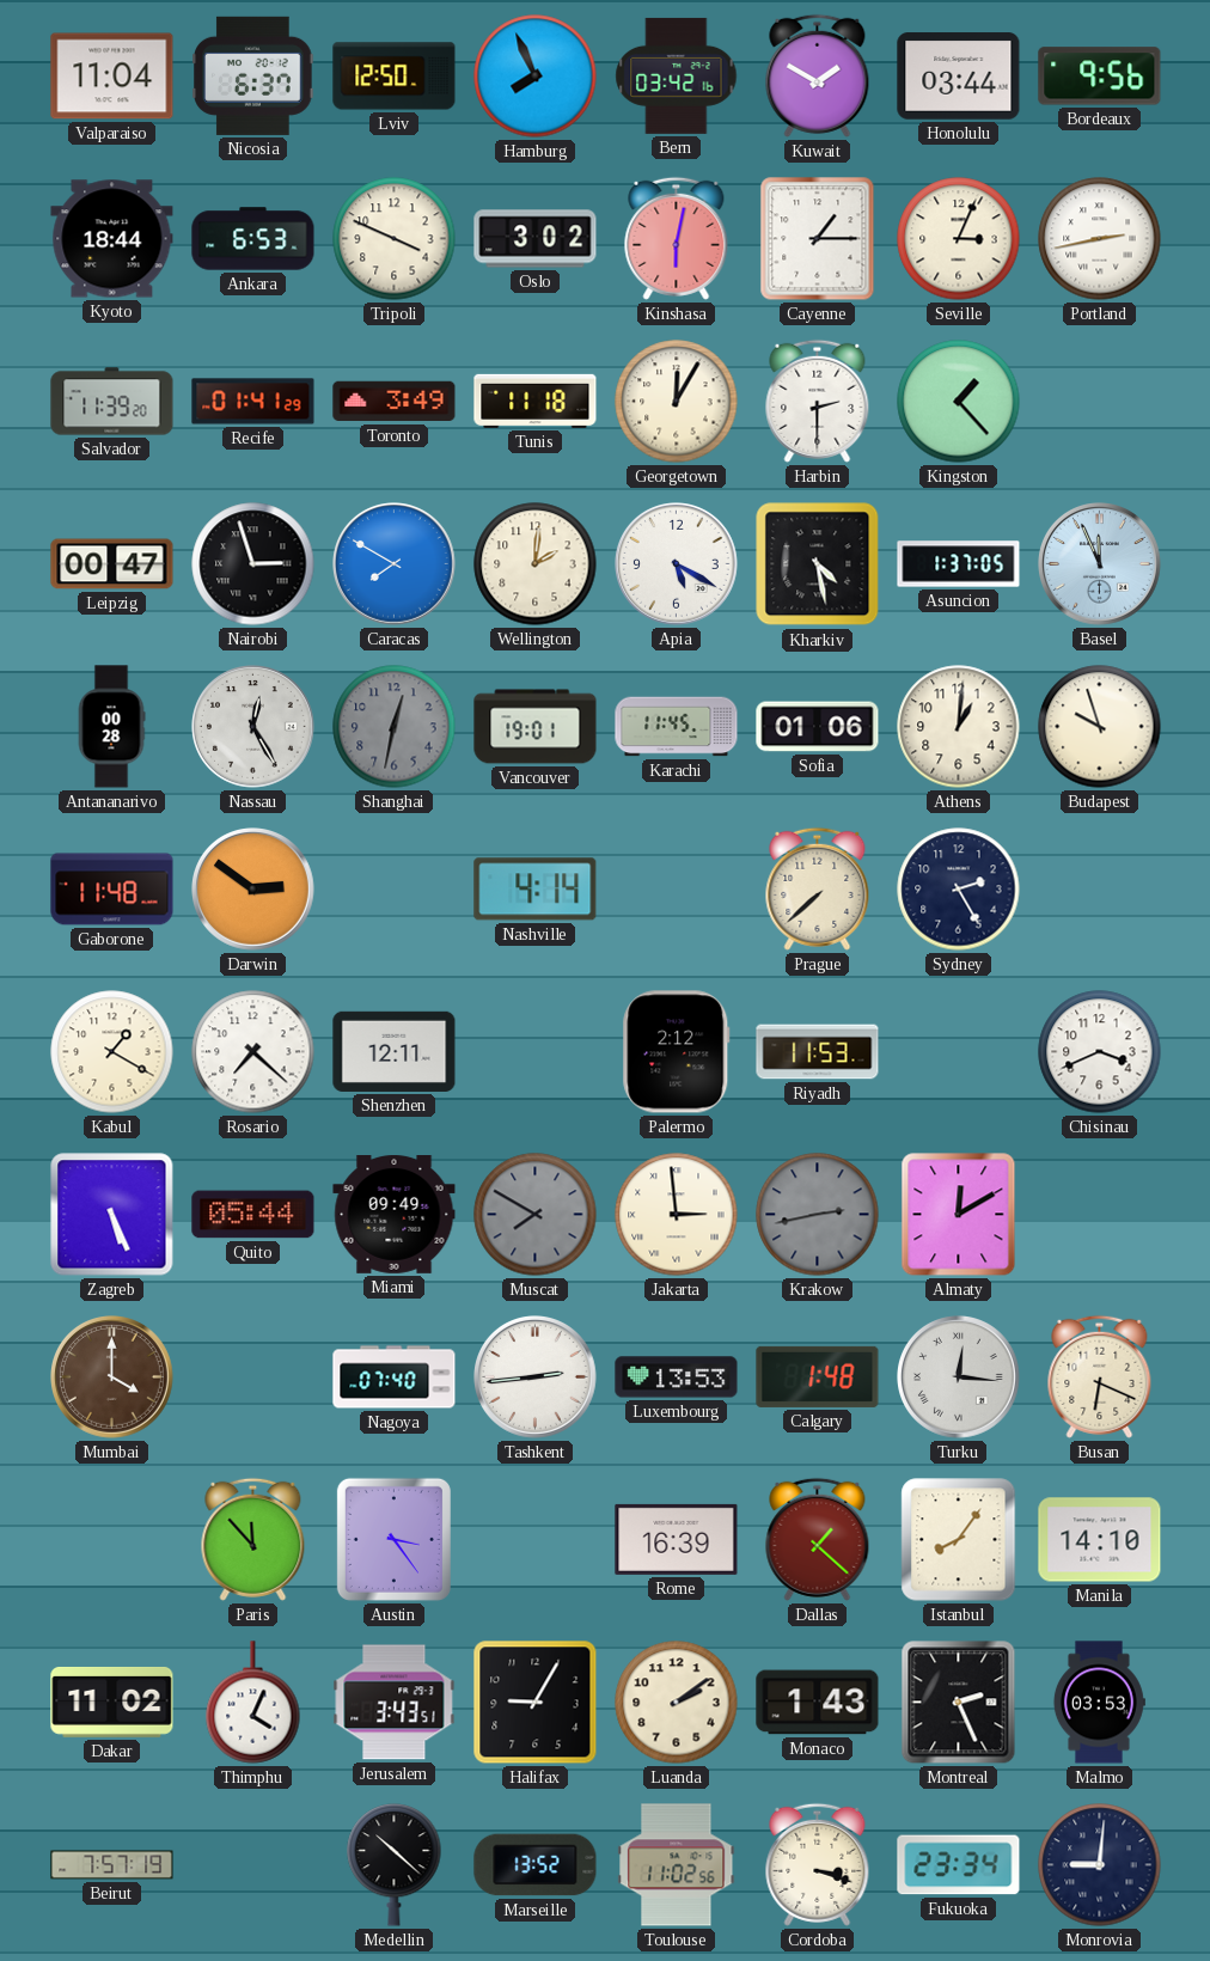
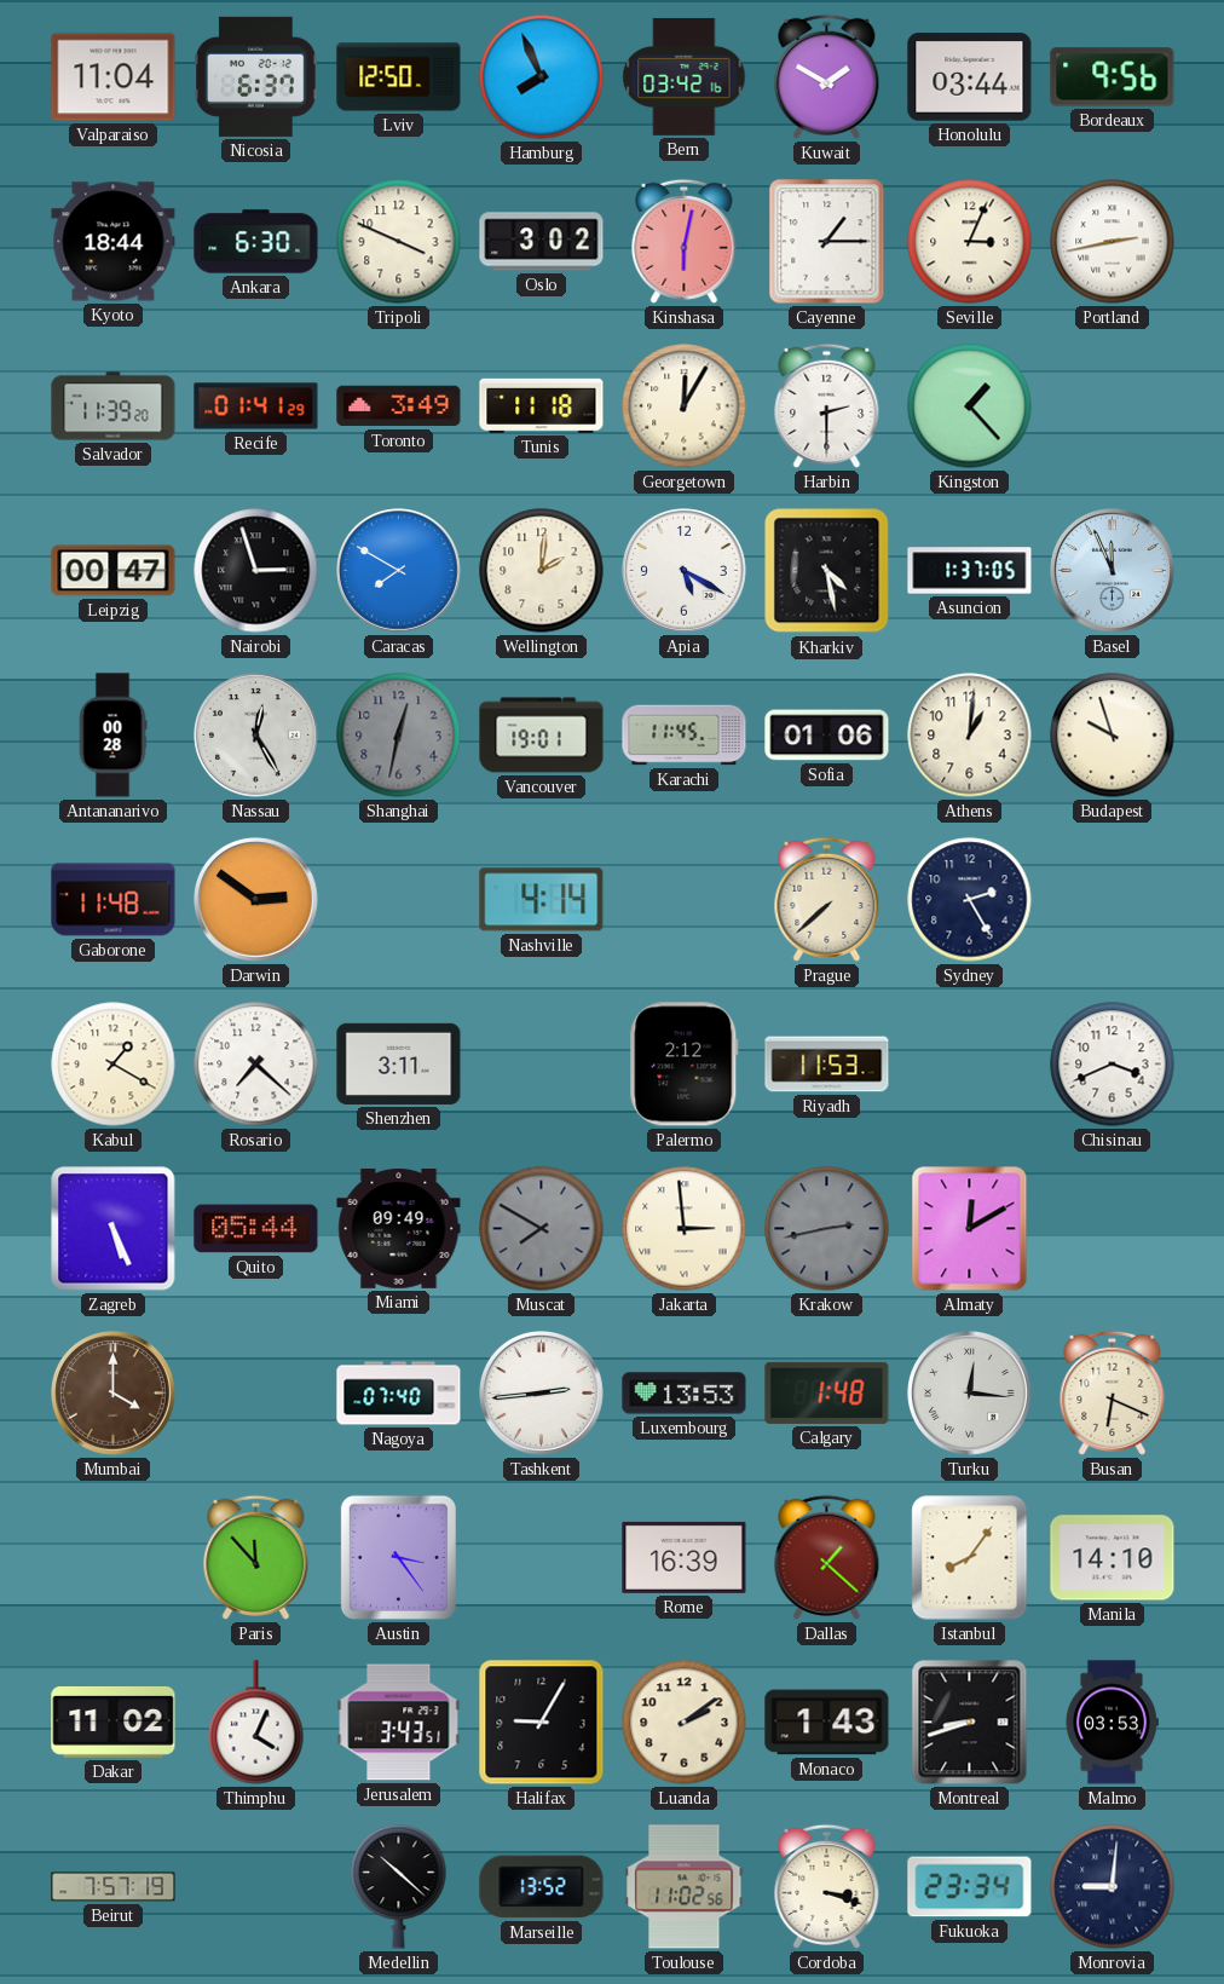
Ankara: 6:53 -> 6:30 (256, 242)
Shenzhen: 12:11 -> 3:11 (399, 1063)
Montreal: 2:26 -> 8:42 (970, 1723)
